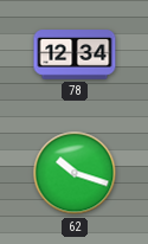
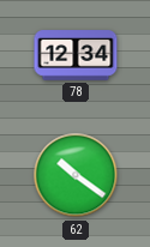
62: 10:18 -> 10:21 (76, 175)
